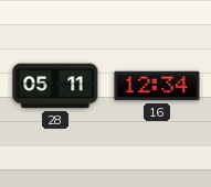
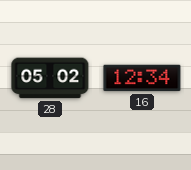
28: 05:11 -> 05:02 (50, 78)
